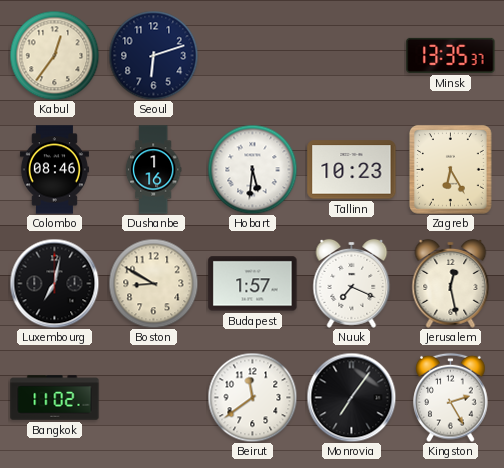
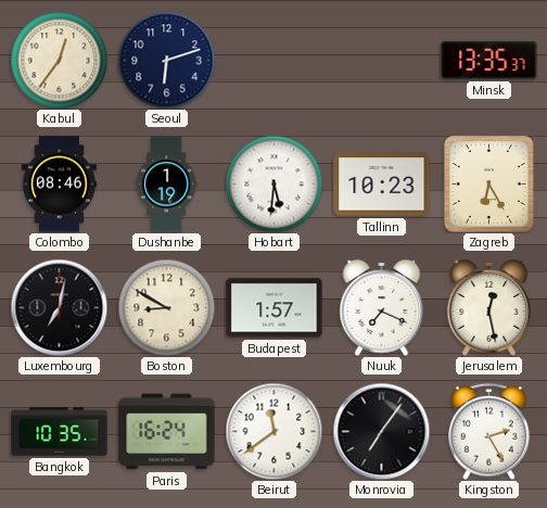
Dushanbe: 1:16 -> 1:19 (166, 185)
Bangkok: 11:02 -> 10:35 (60, 432)
Paris: none -> 16:24 (167, 432)
